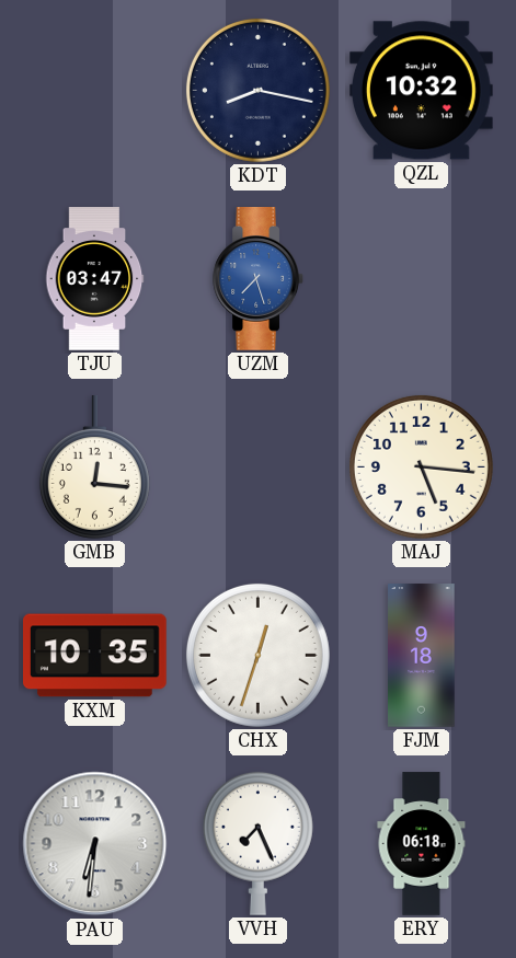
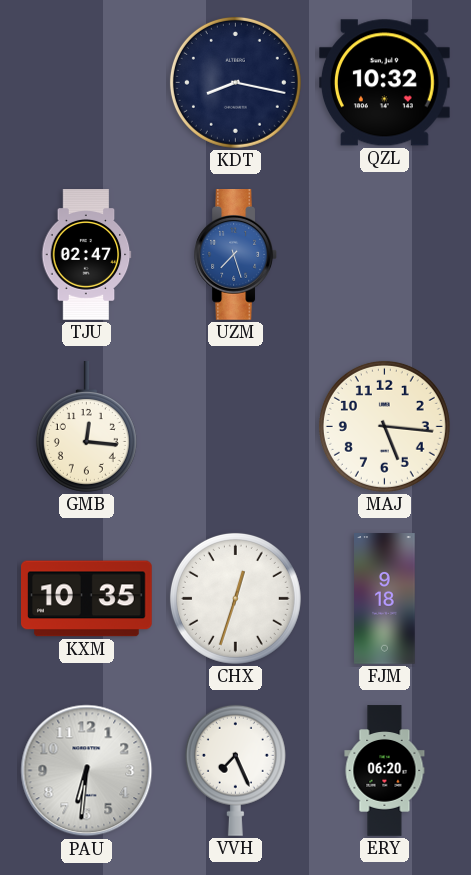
TJU: 03:47 -> 02:47 (86, 255)
ERY: 06:18 -> 06:20 (385, 771)
